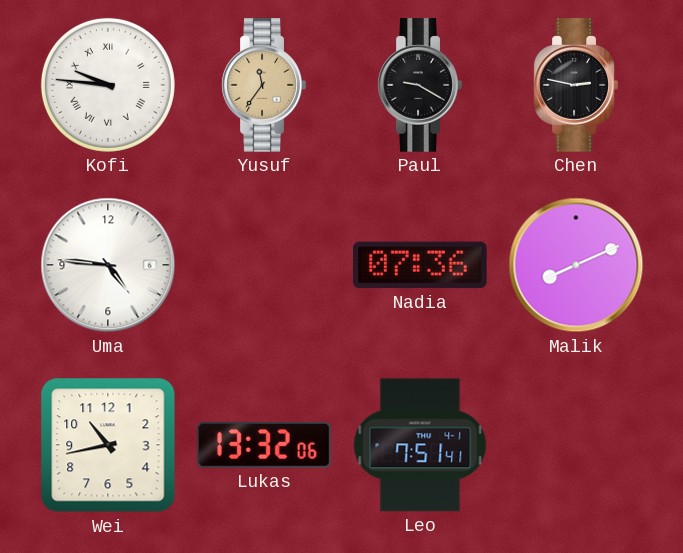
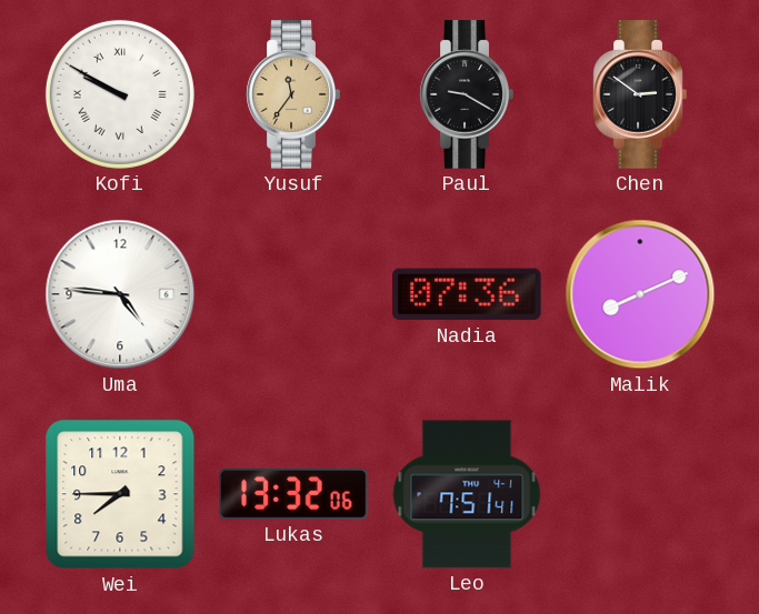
Kofi: 9:46 -> 9:50 (120, 94)
Chen: 2:47 -> 2:51 (640, 94)
Wei: 10:43 -> 7:45 (120, 494)
